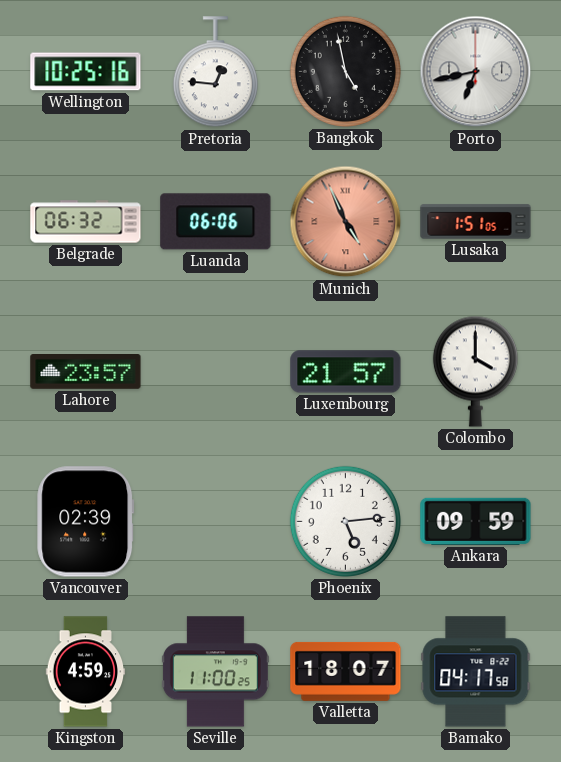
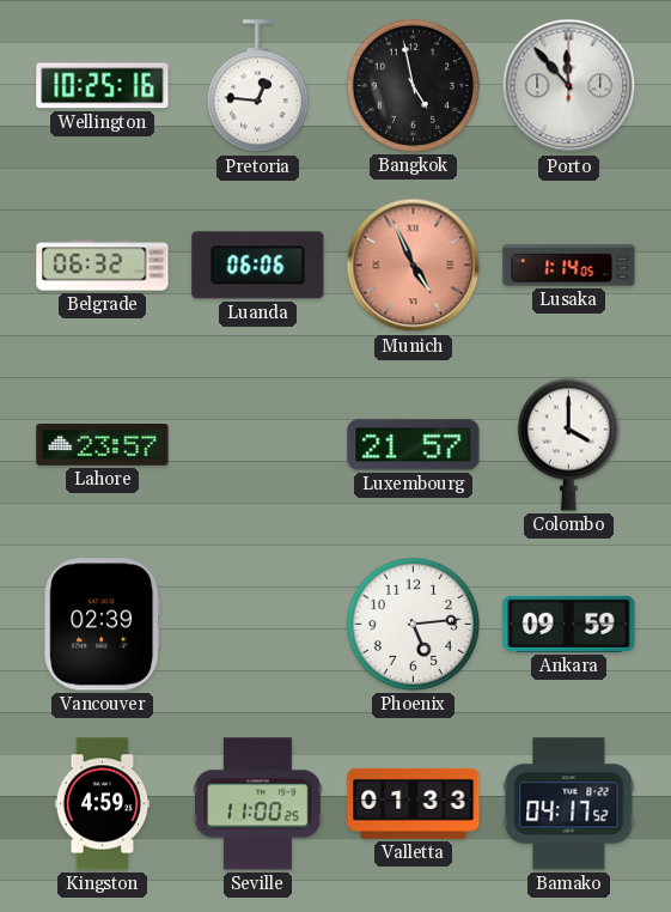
Porto: 6:43 -> 11:53 (569, 86)
Lusaka: 1:51 -> 1:14 (569, 266)
Valletta: 18:07 -> 01:33 (414, 803)
Bamako: 04:17:58 -> 04:17:52 (569, 804)
